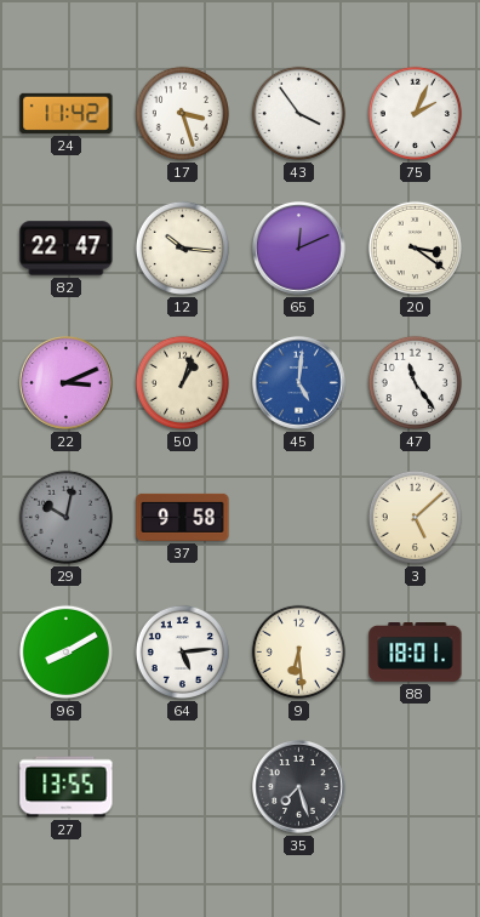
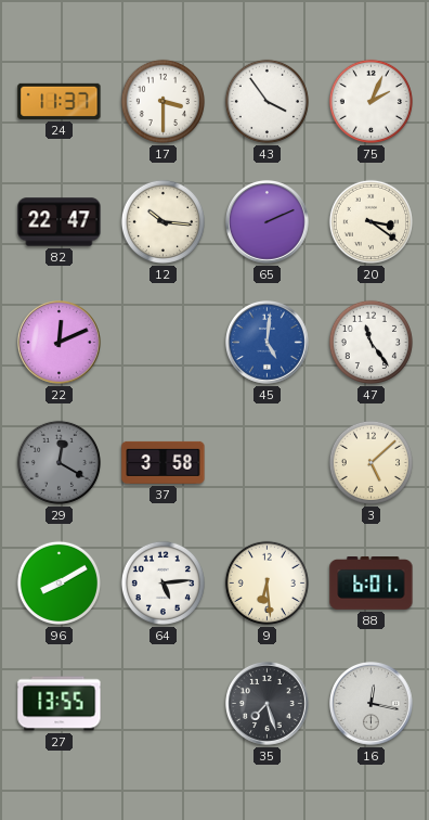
24: 11:42 -> 11:37 (60, 101)
17: 3:27 -> 3:30 (162, 101)
65: 12:11 -> 2:11 (268, 222)
22: 3:11 -> 12:11 (60, 343)
50: 1:03 -> none (182, 382)
29: 10:02 -> 12:20 (58, 462)
37: 9:58 -> 3:58 (164, 462)
88: 18:01 -> 6:01 (372, 584)
16: none -> 12:17 (372, 704)
